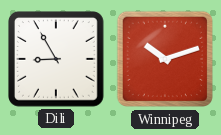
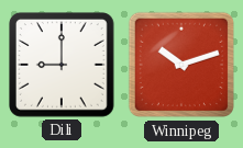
Dili: 8:55 -> 9:00 (63, 66)
